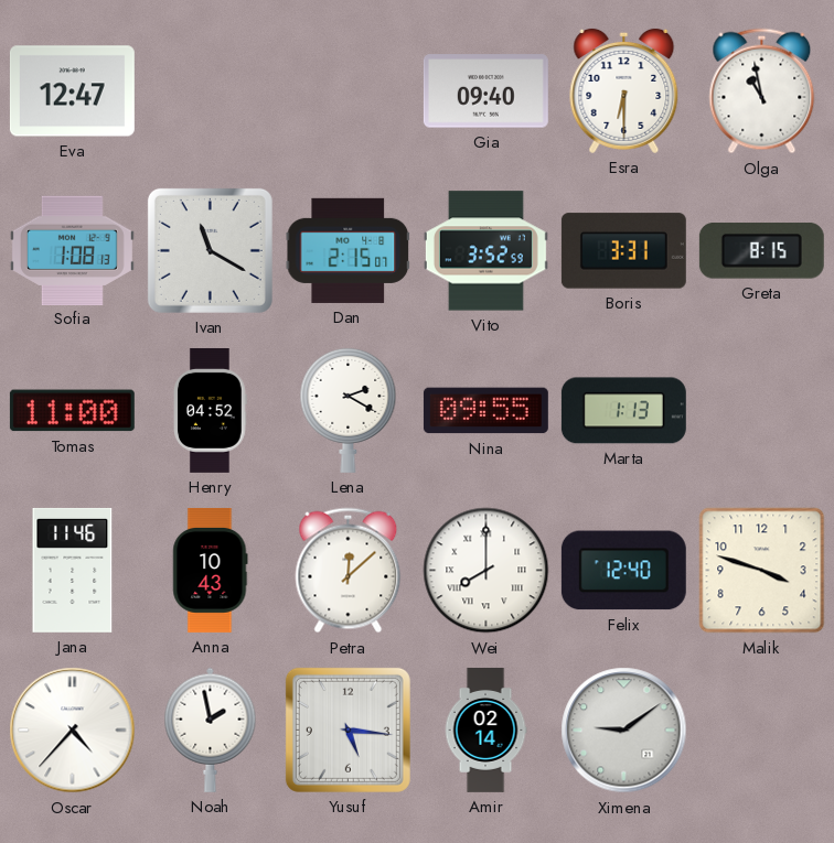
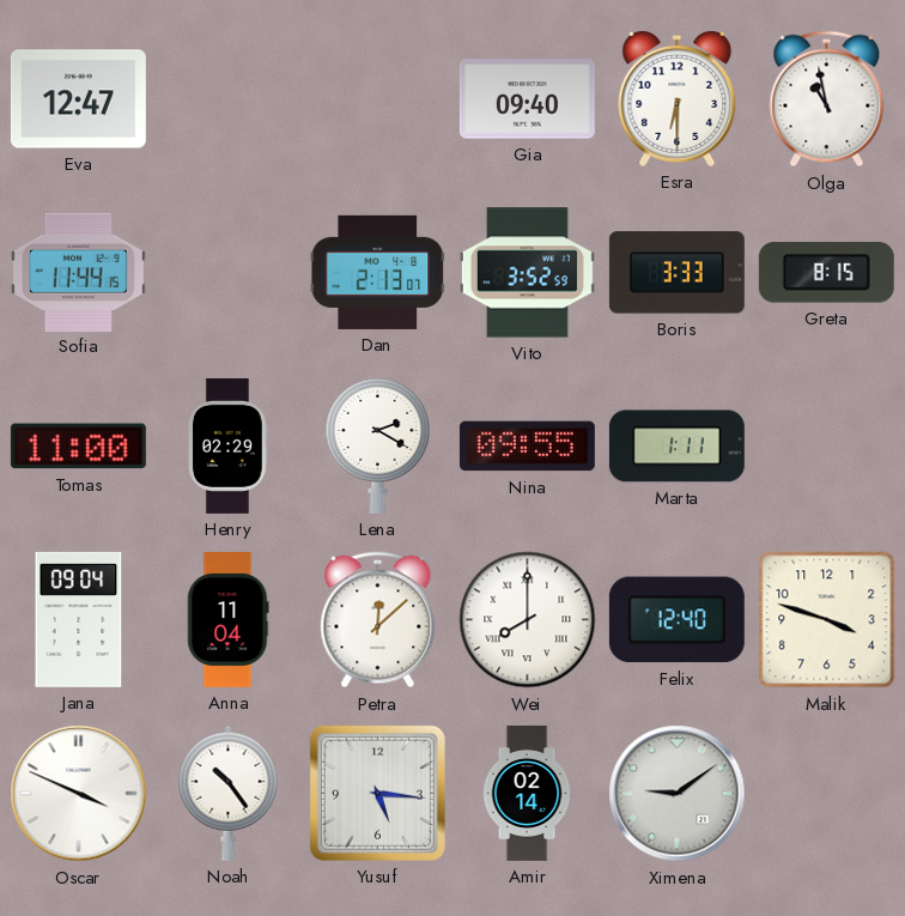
Sofia: 1:08 -> 11:44 (78, 272)
Ivan: 11:20 -> none (210, 250)
Dan: 2:15 -> 2:13 (378, 272)
Boris: 3:31 -> 3:33 (676, 273)
Henry: 04:52 -> 02:29 (229, 445)
Marta: 1:13 -> 1:11 (676, 447)
Jana: 11:46 -> 09:04 (79, 619)
Anna: 10:43 -> 11:04 (229, 619)
Oscar: 4:37 -> 3:49 (79, 794)
Noah: 1:58 -> 10:24 (229, 793)
